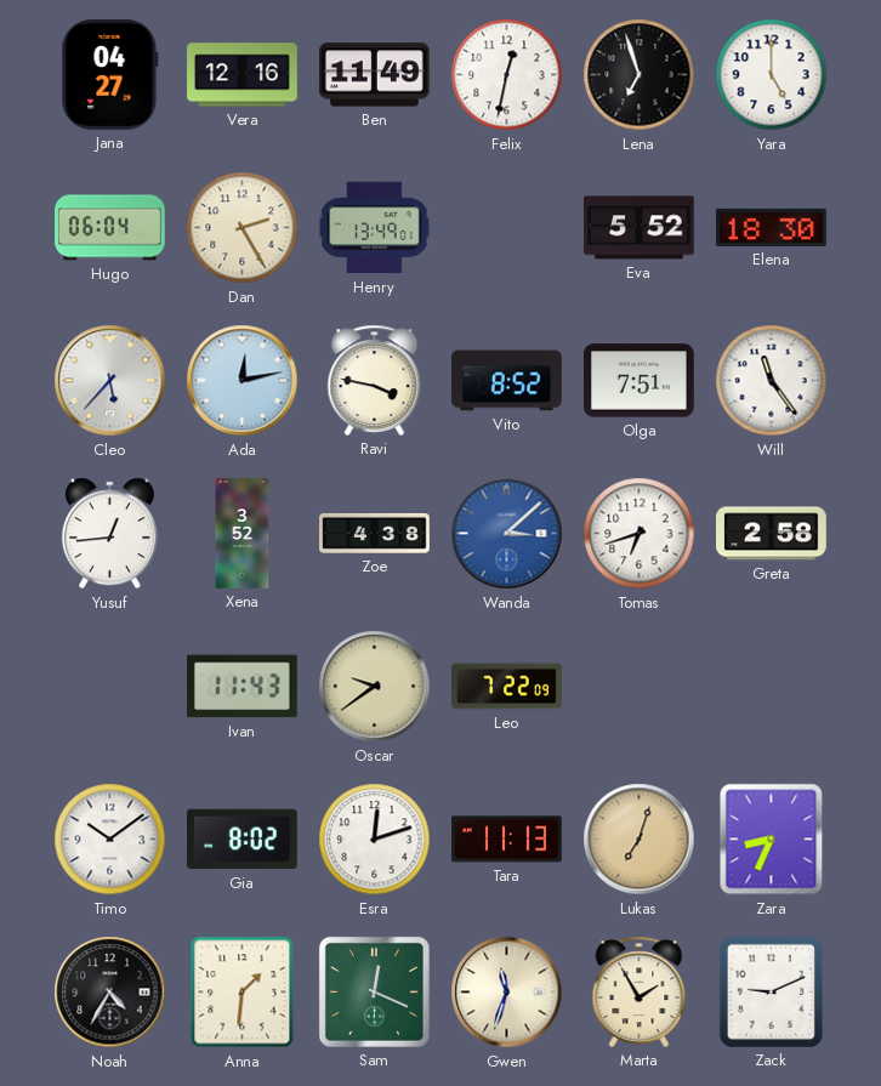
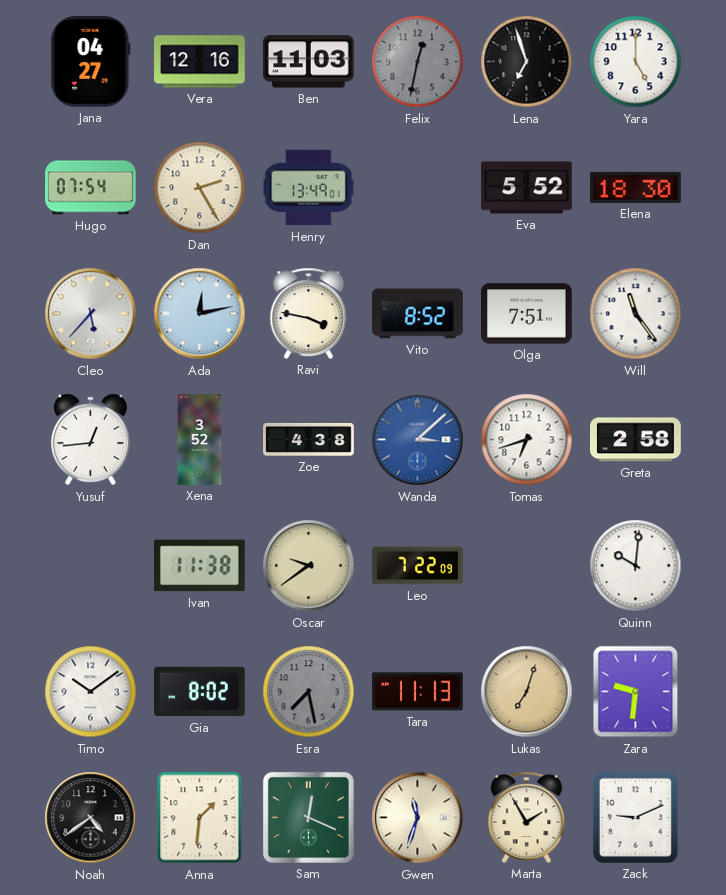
Ben: 11:49 -> 11:03 (309, 62)
Felix dial: white -> grey (418, 62)
Hugo: 06:04 -> 07:54 (91, 188)
Ivan: 11:43 -> 11:38 (200, 566)
Quinn: none -> 10:01 (636, 566)
Esra: 12:12 -> 7:28 (309, 692)
Esra dial: white -> grey (309, 692)
Zara: 8:34 -> 9:31 (636, 692)
Noah: 4:35 -> 4:39 (91, 818)
